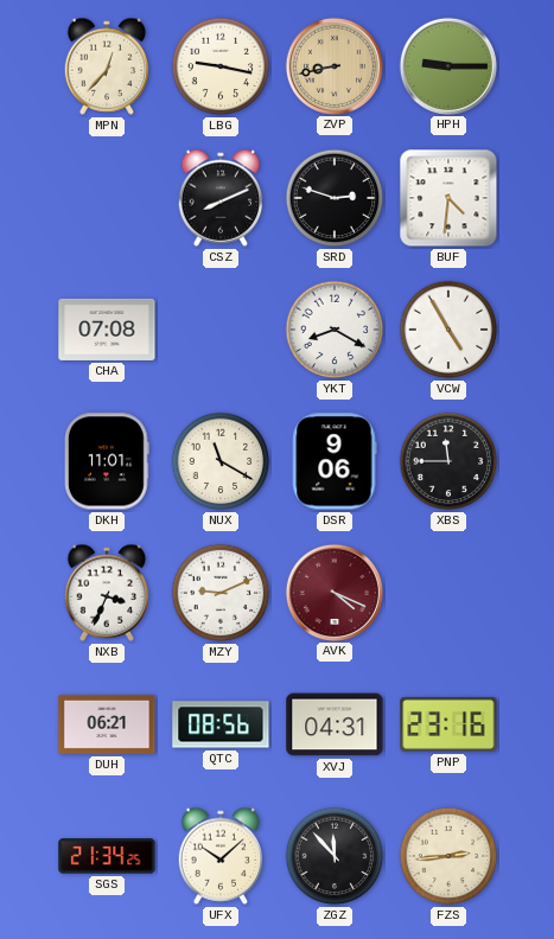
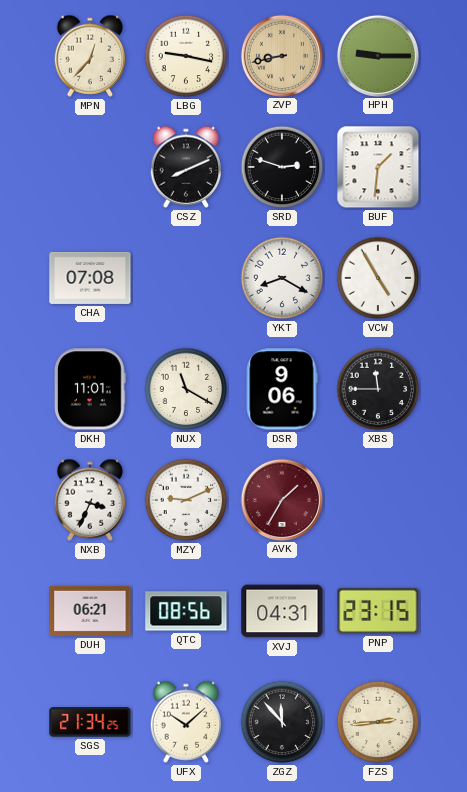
BUF: 4:31 -> 1:31 (378, 167)
AVK: 4:19 -> 1:35 (281, 499)
PNP: 23:16 -> 23:15 (378, 611)
